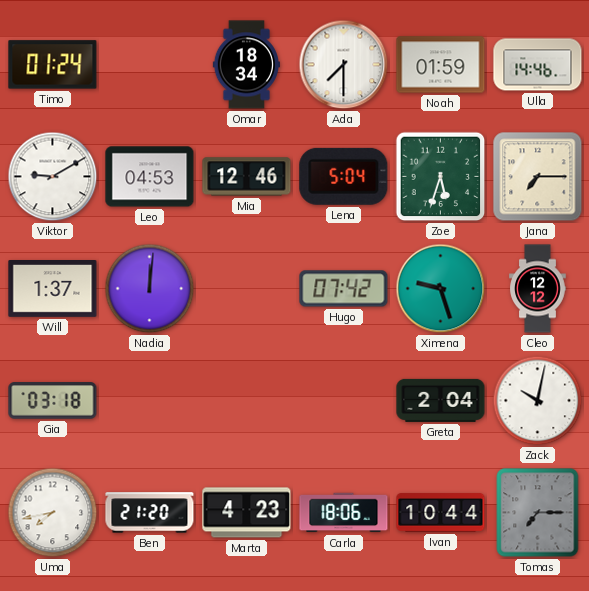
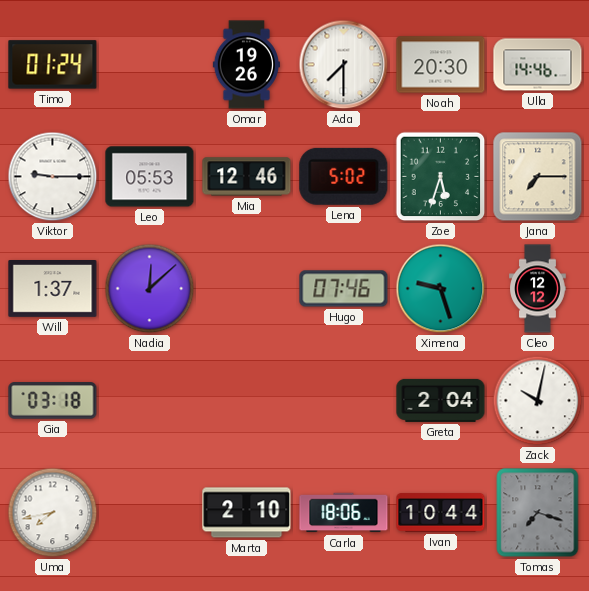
Omar: 18:34 -> 19:26 (246, 65)
Noah: 01:59 -> 20:30 (441, 65)
Viktor: 9:10 -> 9:15 (53, 177)
Leo: 04:53 -> 05:53 (150, 177)
Lena: 5:04 -> 5:02 (344, 176)
Nadia: 12:01 -> 12:08 (150, 289)
Hugo: 07:42 -> 07:46 (344, 289)
Ben: 21:20 -> none (150, 513)
Marta: 4:23 -> 2:10 (247, 513)
Tomas: 7:15 -> 7:18 (538, 513)
